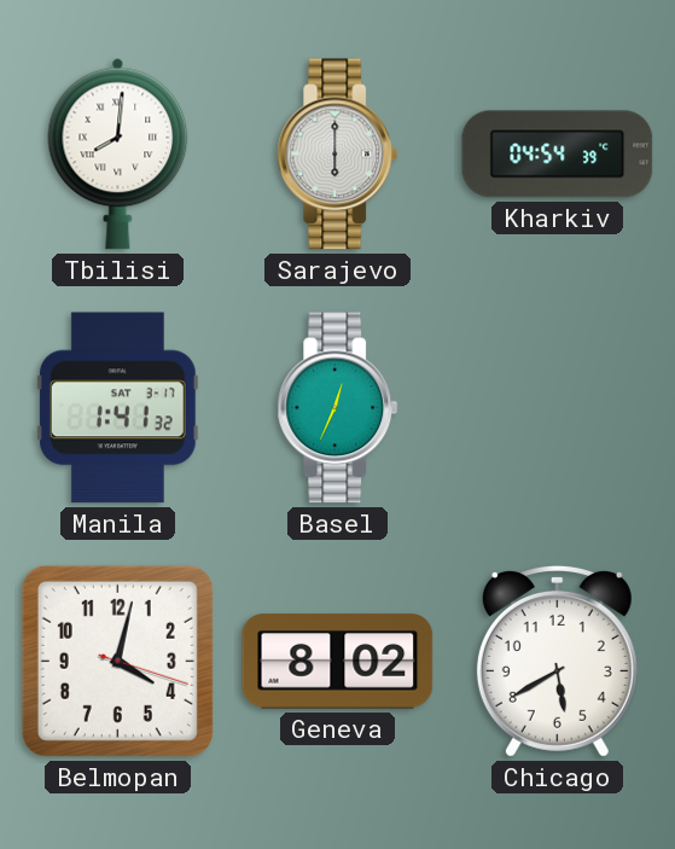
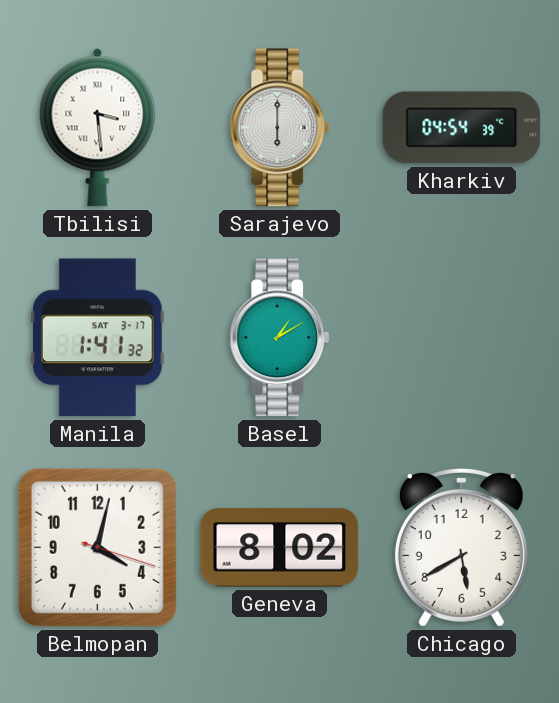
Tbilisi: 8:01 -> 3:29 (98, 127)
Basel: 12:34 -> 1:10 (280, 338)
